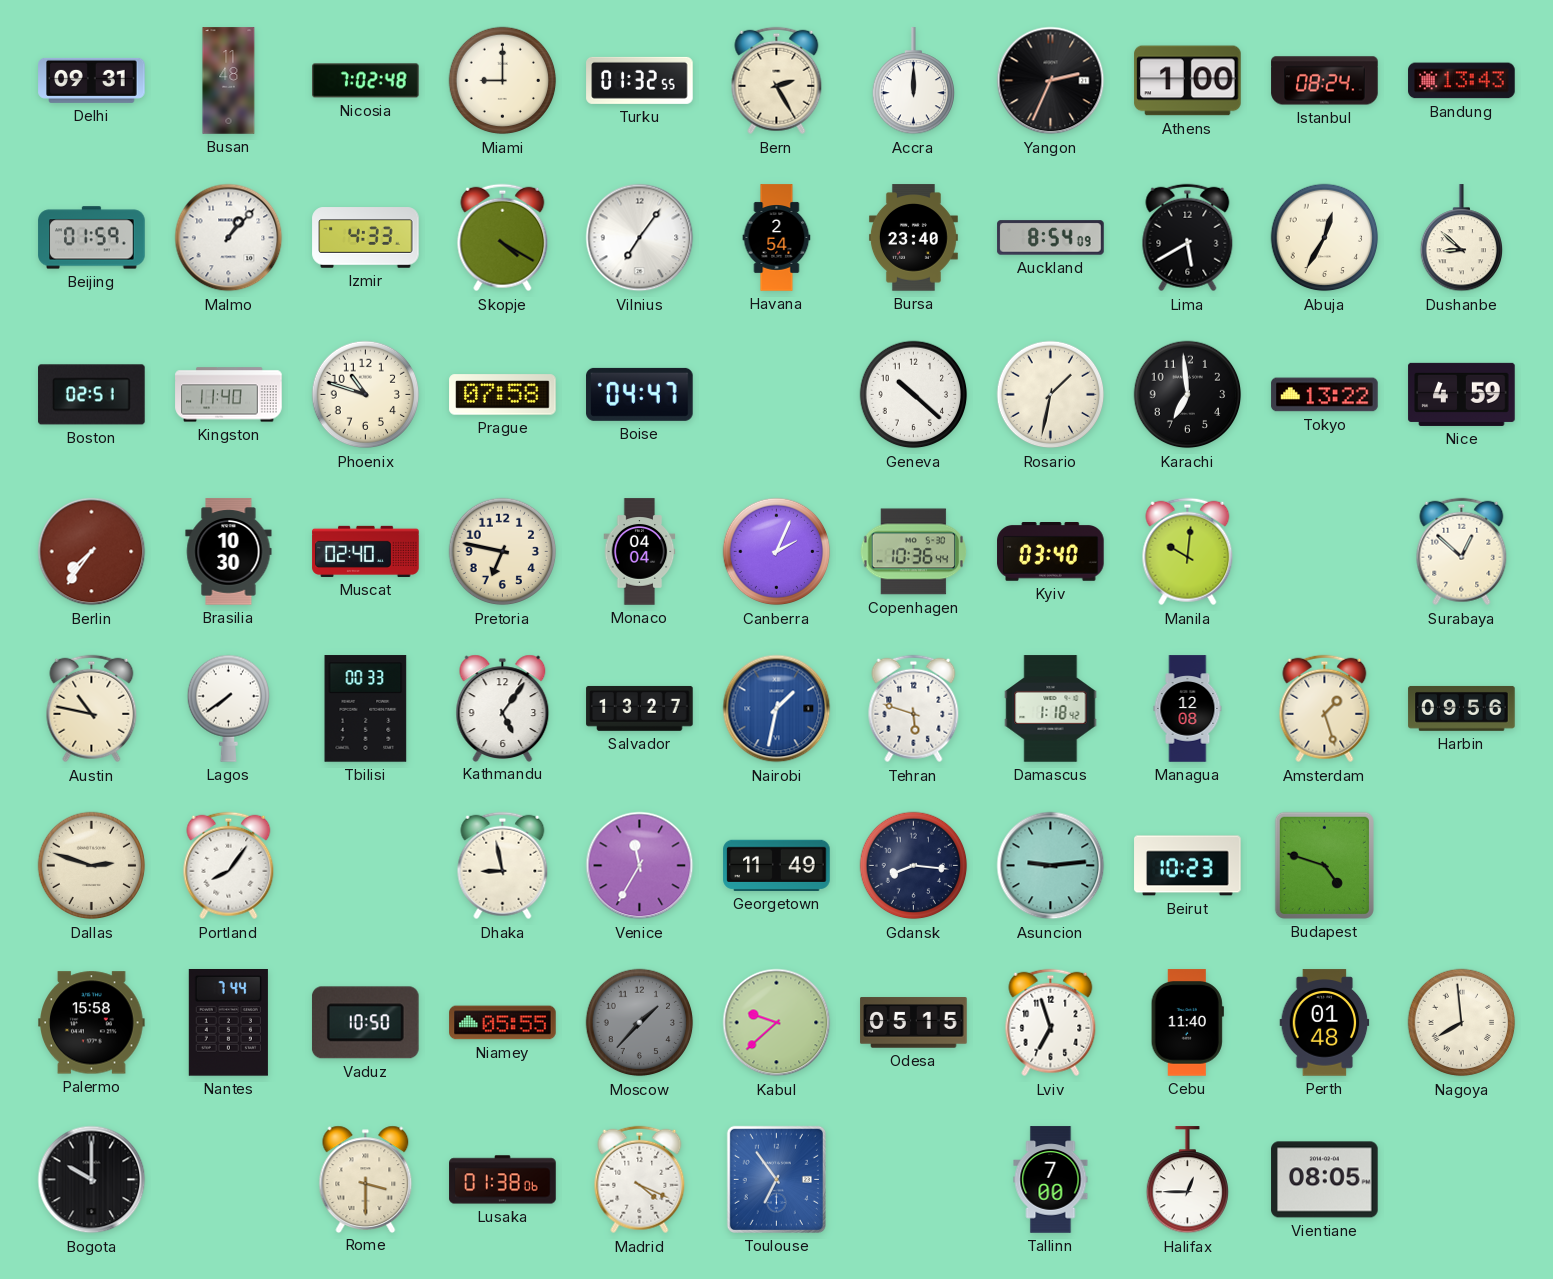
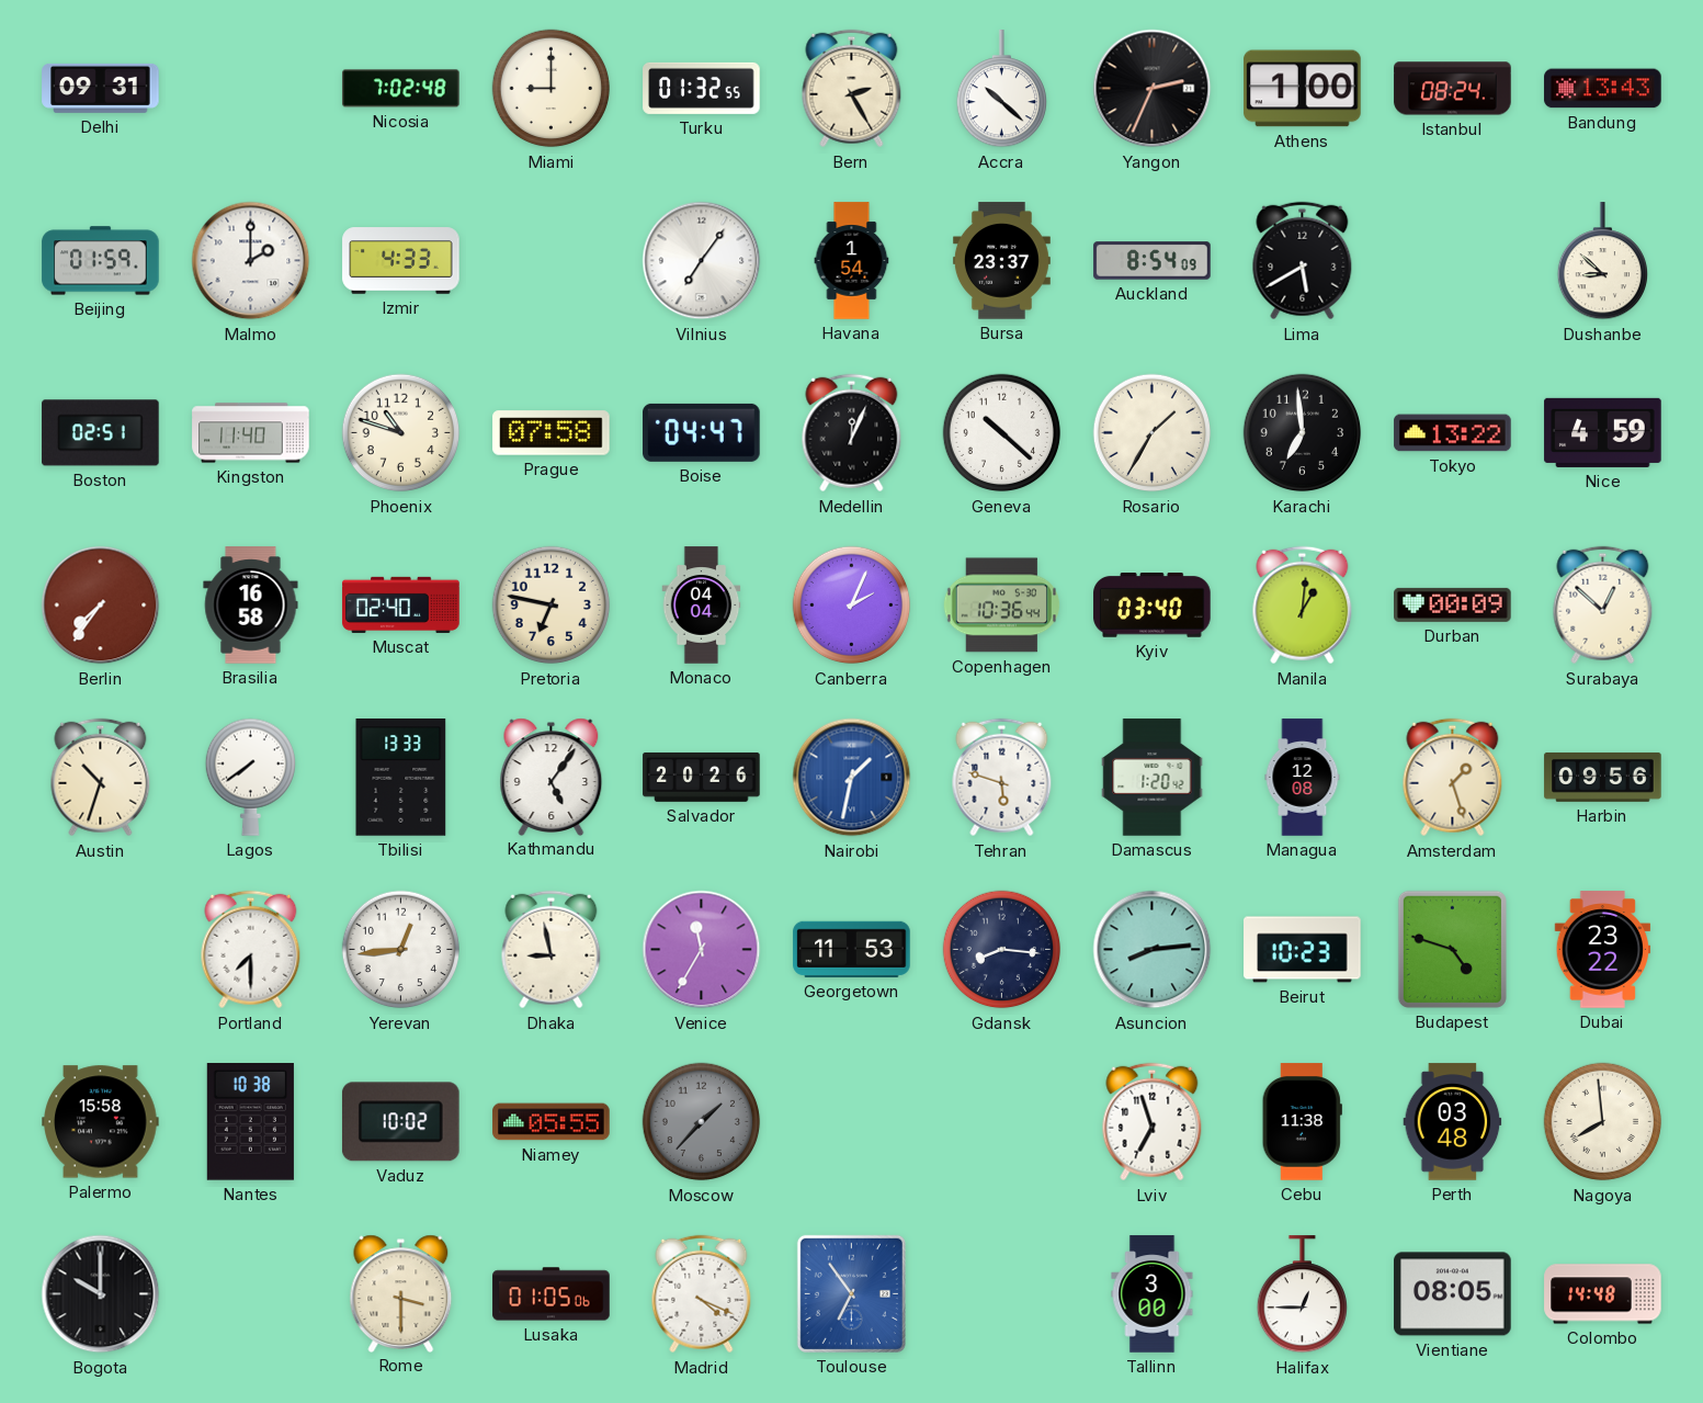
Busan: 11:48 -> none (229, 81)
Accra: 12:00 -> 10:22 (1001, 89)
Malmo: 1:07 -> 2:00 (251, 261)
Skopje: 4:20 -> none (503, 238)
Havana: 2:54 -> 1:54 (852, 261)
Bursa: 23:40 -> 23:37 (1001, 261)
Abuja: 12:35 -> none (1325, 238)
Medellin: none -> 12:04 (852, 433)
Rosario: 1:32 -> 1:35 (1153, 433)
Brasilia: 10:30 -> 16:58 (251, 606)
Manila: 10:01 -> 1:01 (1303, 606)
Durban: none -> 00:09 (1453, 604)
Austin: 10:47 -> 10:33 (101, 778)
Tbilisi: 00:33 -> 13:33 (401, 778)
Salvador: 13:27 -> 20:26 (702, 777)
Damascus: 1:18 -> 1:20 (1153, 778)
Dallas: 2:48 -> none (92, 866)
Portland: 8:06 -> 7:30 (251, 950)
Yerevan: none -> 12:44 (401, 950)
Georgetown: 11:49 -> 11:53 (852, 949)
Asuncion: 9:14 -> 8:14 (1153, 950)
Dubai: none -> 23:22 (1603, 950)
Nantes: 7:44 -> 10:38 (250, 1122)
Vaduz: 10:50 -> 10:02 (400, 1122)
Kabul: 9:38 -> none (777, 1023)
Odesa: 05:15 -> none (914, 1023)
Cebu: 11:40 -> 11:38 (1302, 1122)
Perth: 01:48 -> 03:48 (1453, 1122)
Lusaka: 01:38 -> 01:05 (552, 1294)
Tallinn: 7:00 -> 3:00 (1153, 1294)
Colombo: none -> 14:48 (1603, 1294)
